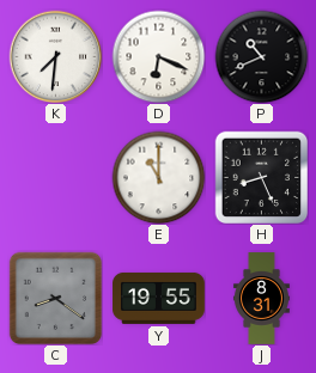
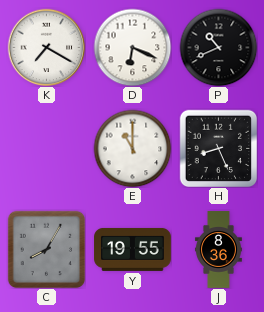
K: 7:31 -> 7:20 (46, 47)
C: 8:21 -> 8:05 (46, 249)
J: 8:31 -> 8:36 (218, 250)
